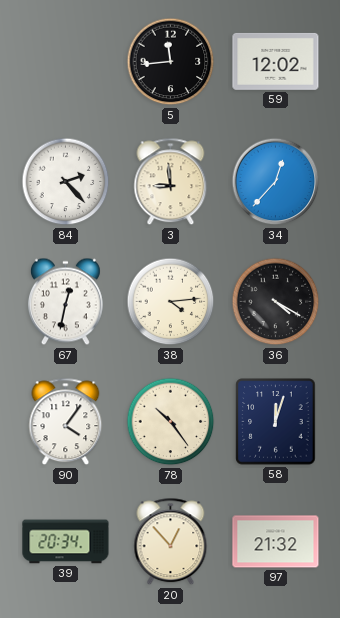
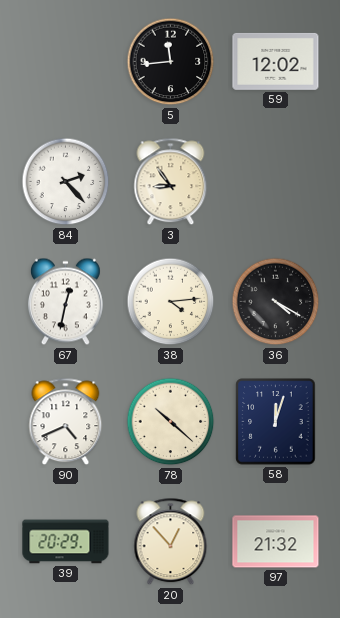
3: 8:59 -> 8:54 (171, 182)
34: 12:37 -> none (276, 182)
90: 4:06 -> 4:41 (66, 422)
78: 10:24 -> 10:22 (171, 422)
39: 20:34 -> 20:29 (66, 542)
